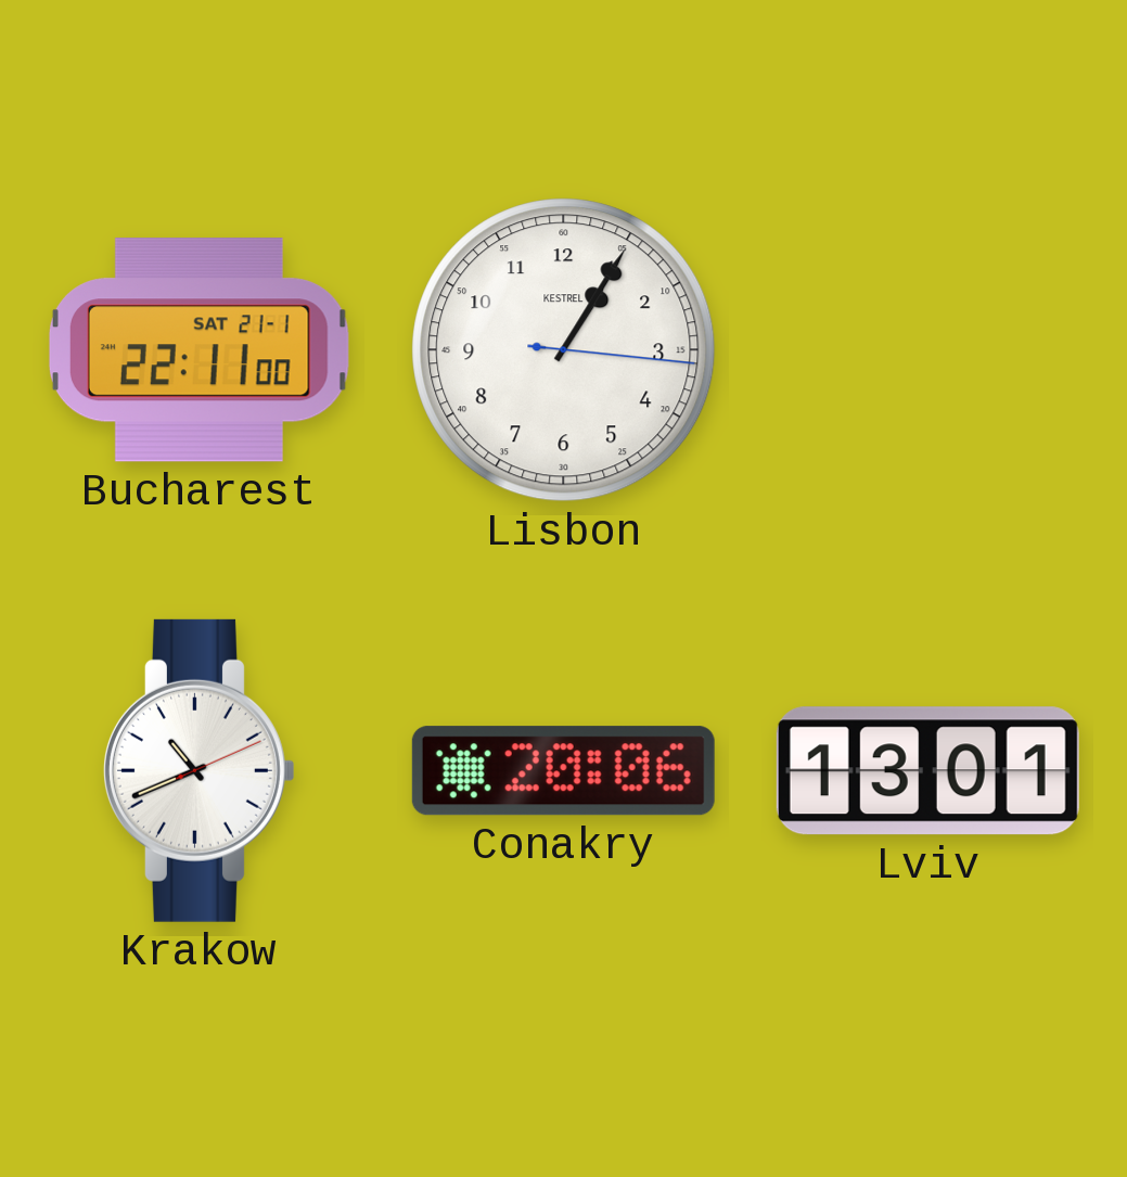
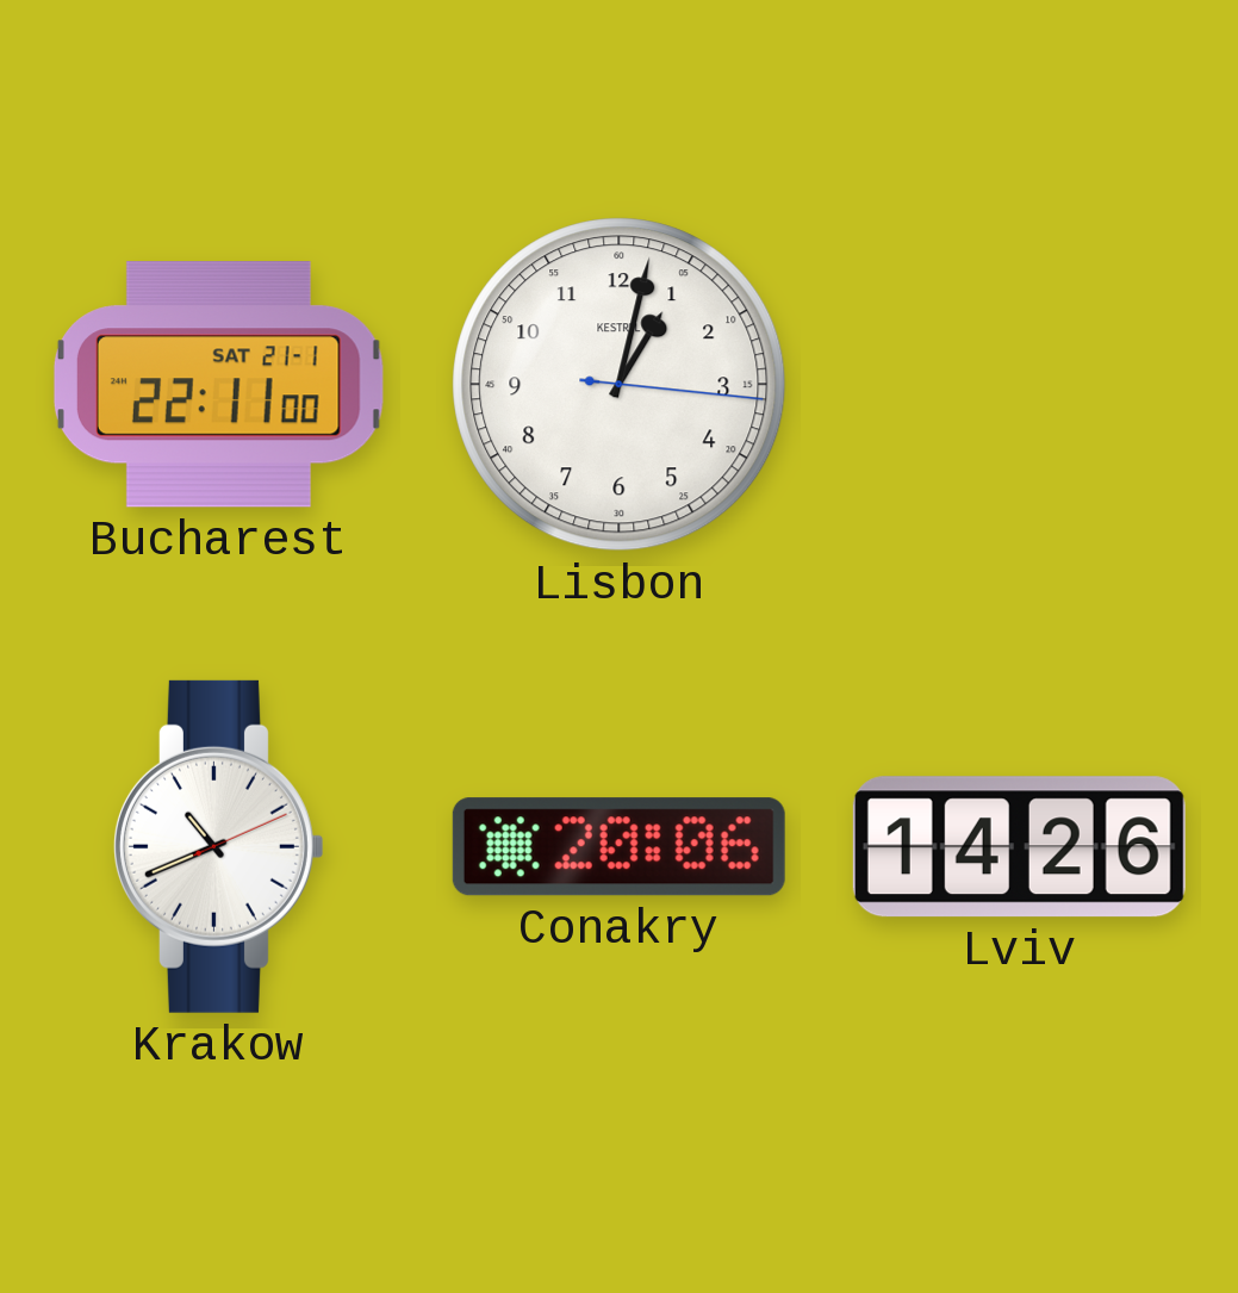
Lisbon: 1:05 -> 1:02 (620, 385)
Lviv: 13:01 -> 14:26 (1019, 847)
